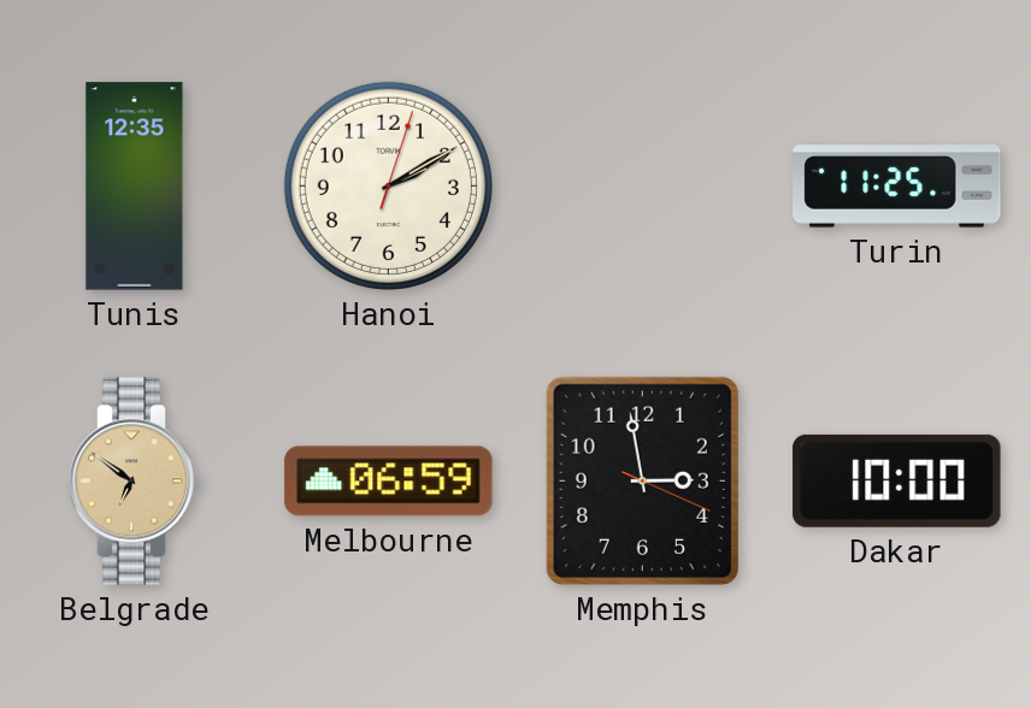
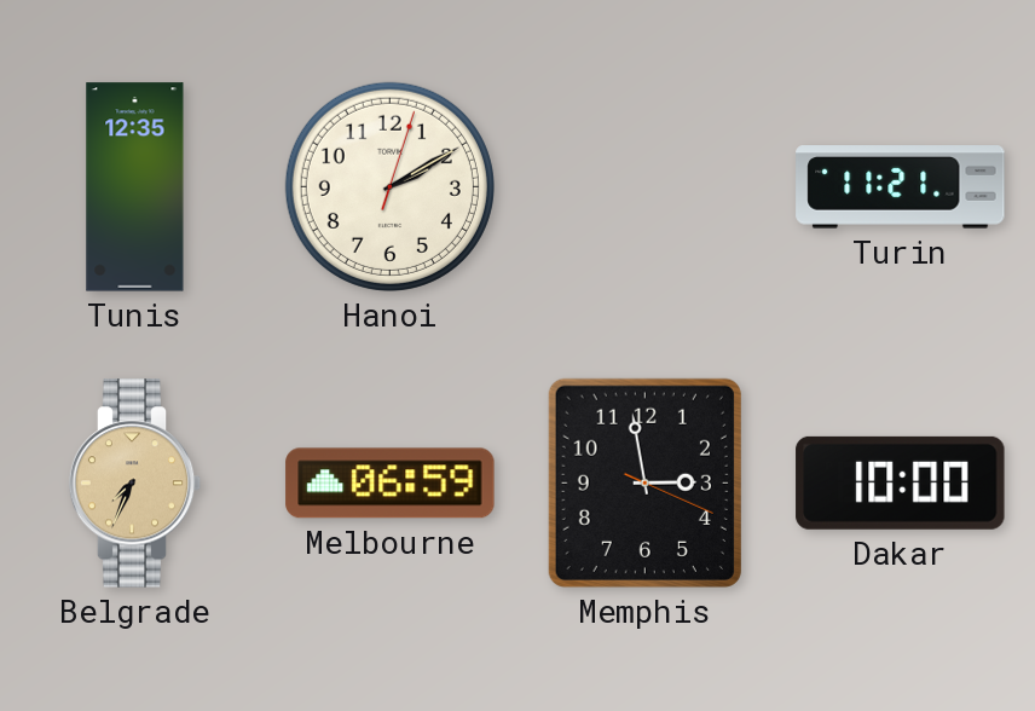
Turin: 11:25 -> 11:21 (901, 187)
Belgrade: 6:51 -> 7:34 (135, 484)
